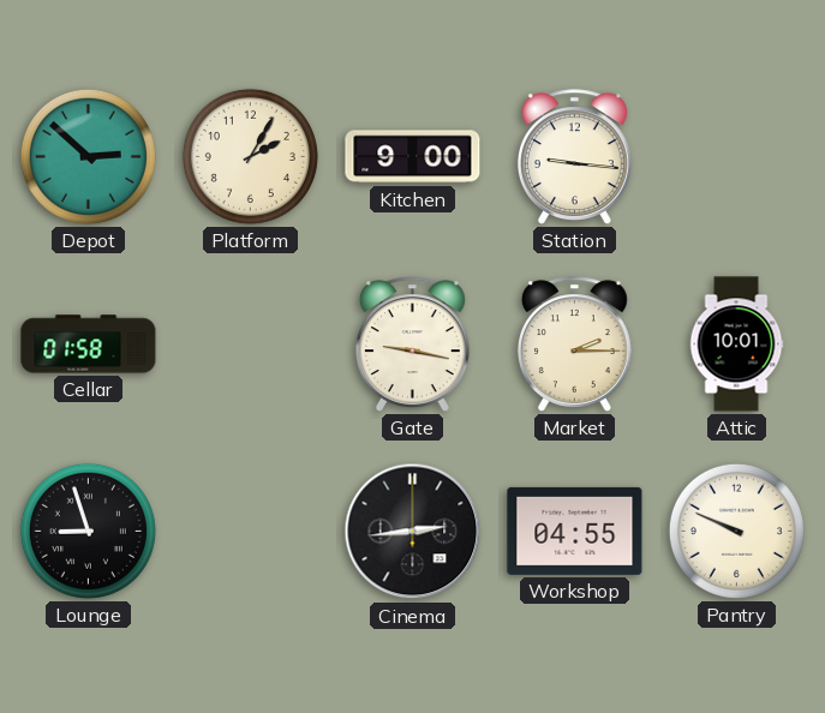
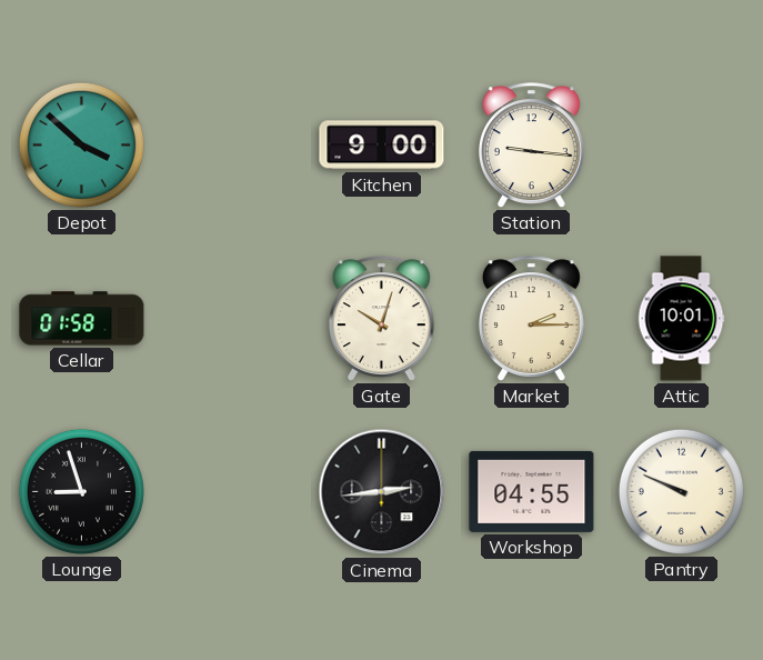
Depot: 2:52 -> 3:52 (81, 144)
Platform: 2:05 -> none (250, 156)
Gate: 9:17 -> 10:03 (381, 319)
